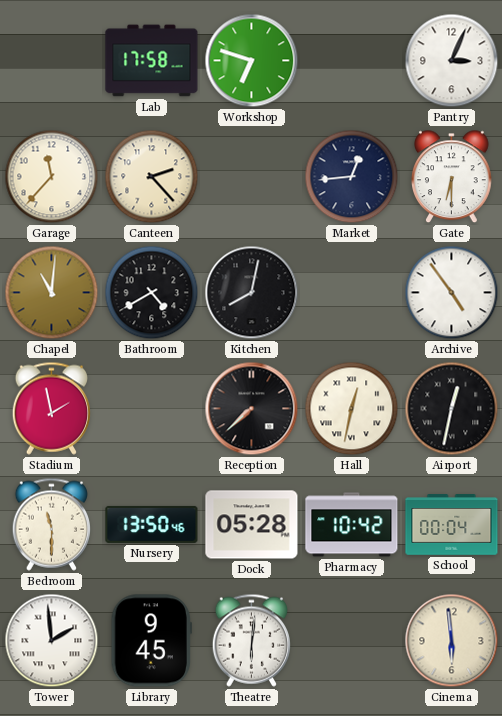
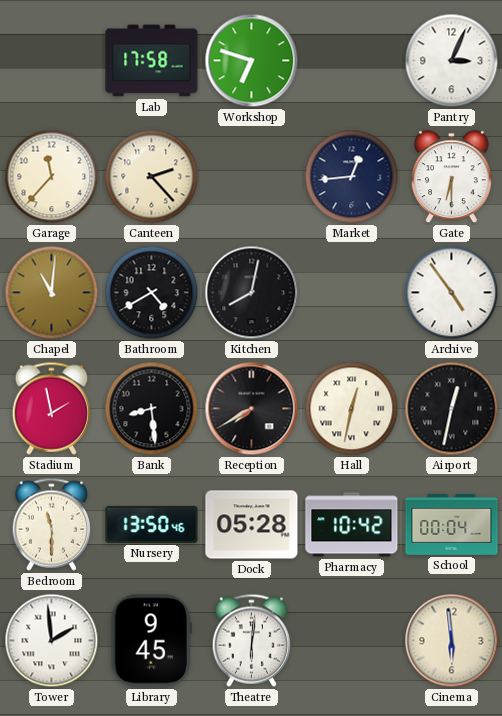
Bank: none -> 8:29 (152, 409)
Reception: 7:38 -> 7:40 (252, 409)
